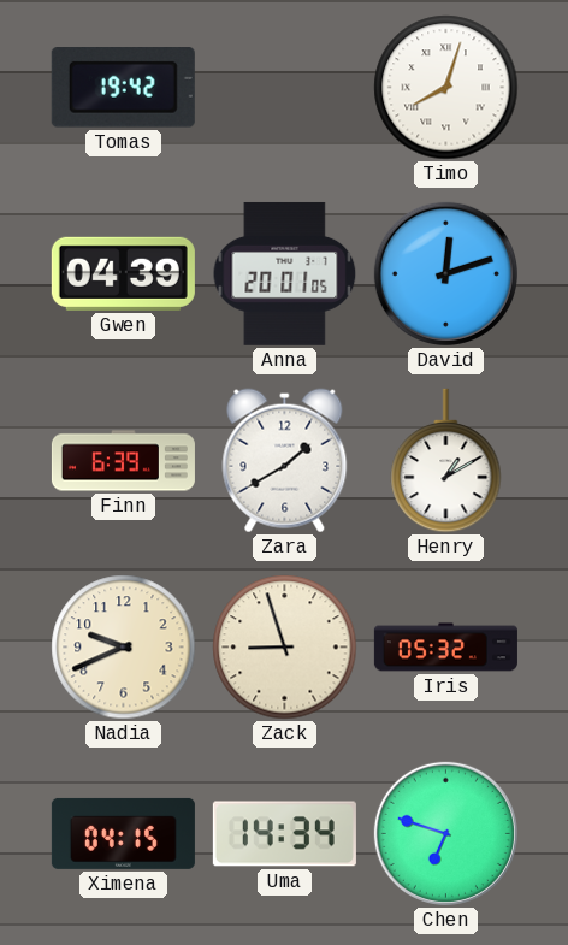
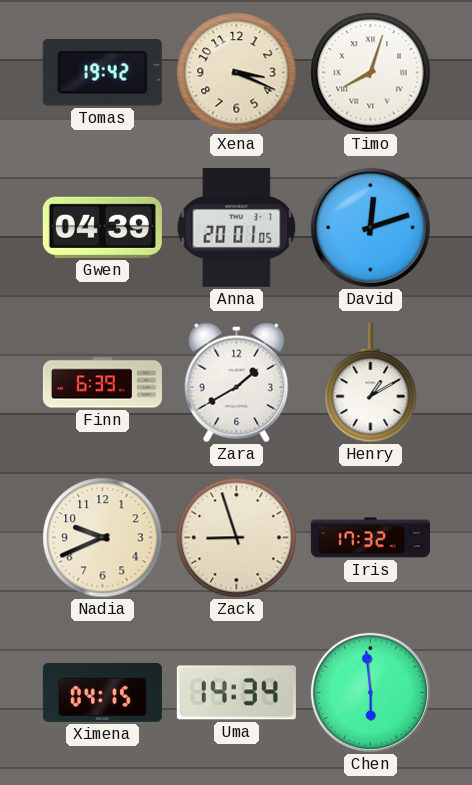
Xena: none -> 3:19 (237, 73)
Iris: 05:32 -> 17:32 (370, 538)
Chen: 6:48 -> 5:59 (370, 692)
